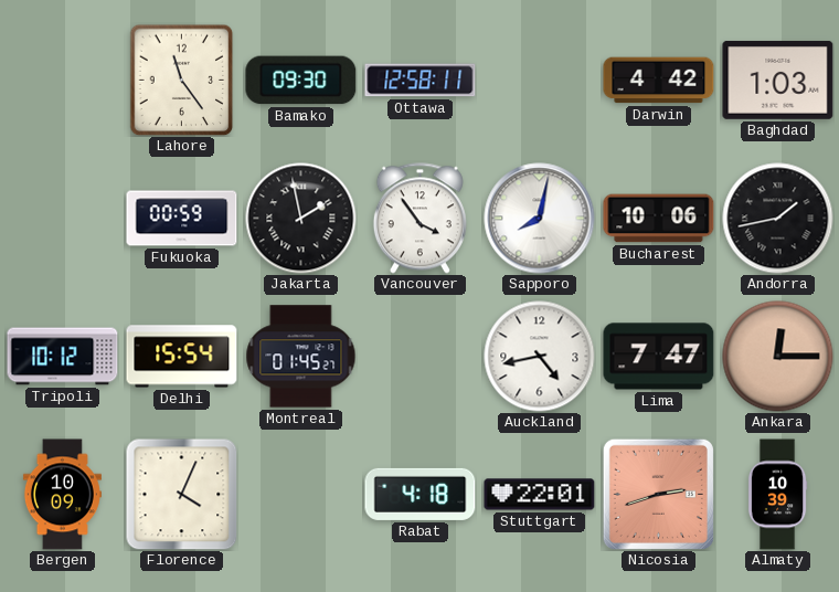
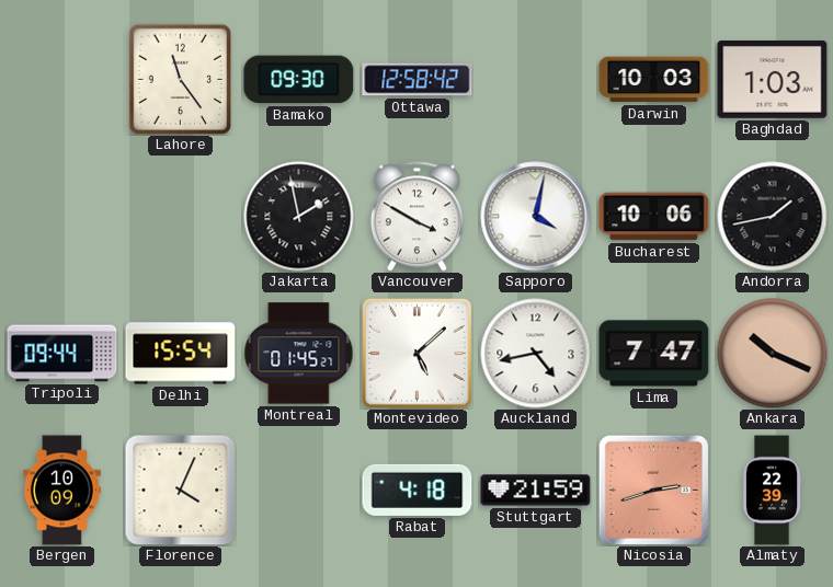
Ottawa: 12:58:11 -> 12:58:42 (418, 80)
Darwin: 4:42 -> 10:03 (654, 80)
Fukuoka: 00:59 -> none (182, 219)
Vancouver: 3:54 -> 3:50 (416, 217)
Sapporo: 8:02 -> 4:02 (536, 217)
Tripoli: 10:12 -> 09:44 (62, 354)
Montevideo: none -> 5:08 (418, 354)
Ankara: 12:15 -> 10:19 (773, 354)
Stuttgart: 22:01 -> 21:59 (536, 491)
Almaty: 10:39 -> 22:39 (772, 491)
